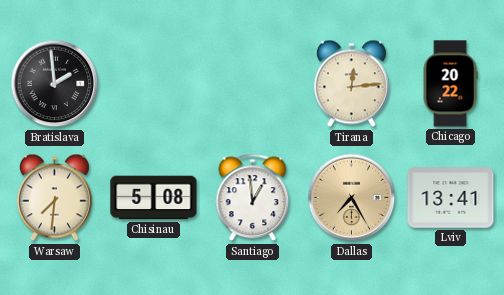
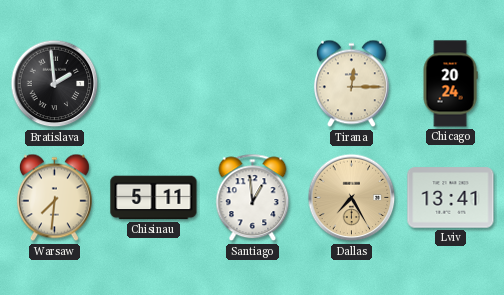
Tirana: 12:14 -> 12:15 (351, 84)
Chicago: 20:22 -> 20:24 (450, 84)
Chisinau: 5:08 -> 5:11 (154, 198)
